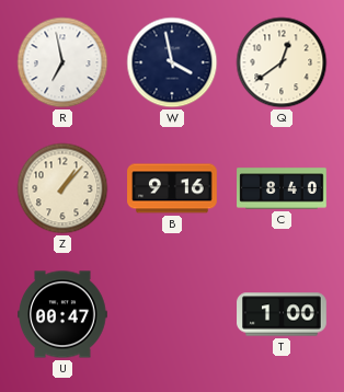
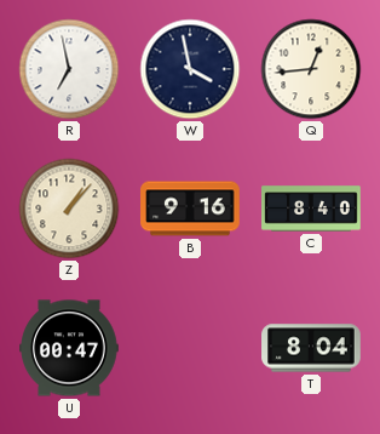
Q: 12:39 -> 12:44 (311, 69)
T: 1:00 -> 8:04 (311, 348)
